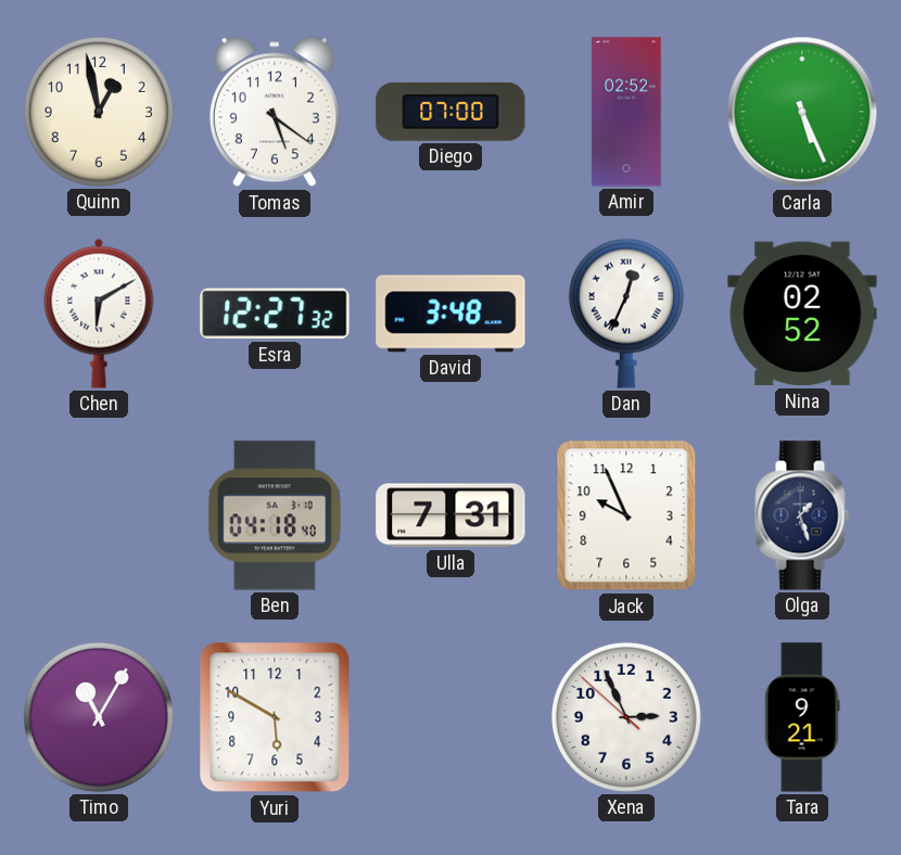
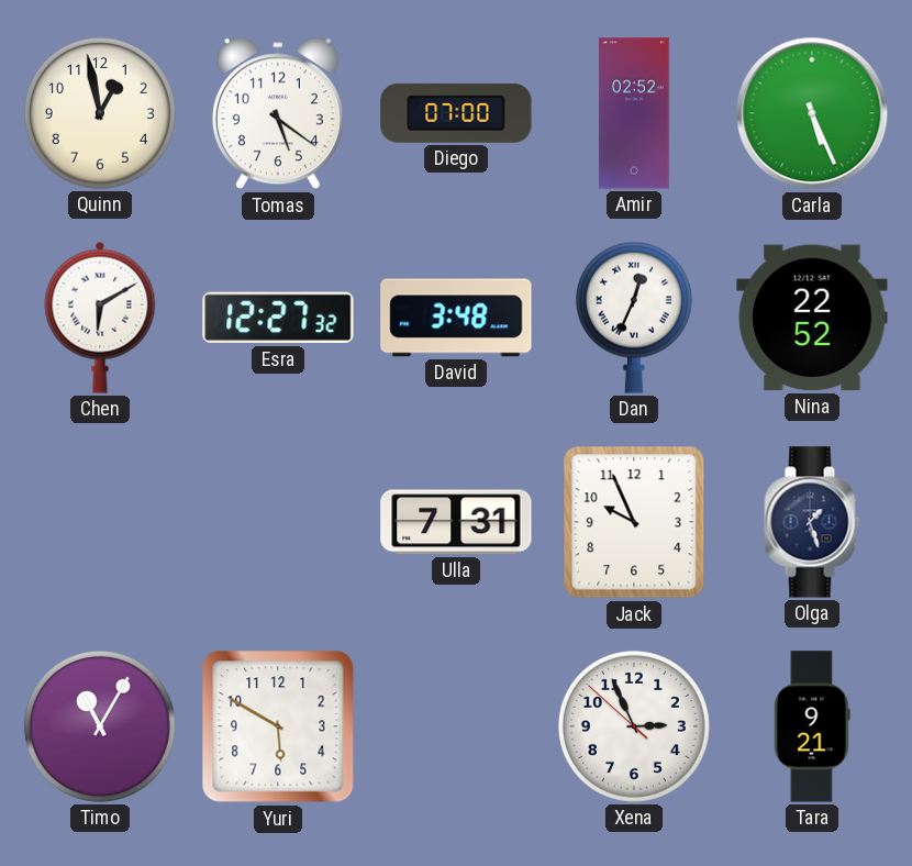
Nina: 02:52 -> 22:52 (812, 318)
Ben: 04:18 -> none (276, 515)
